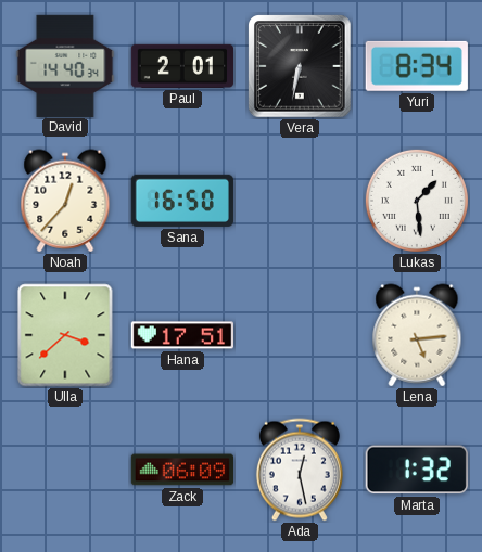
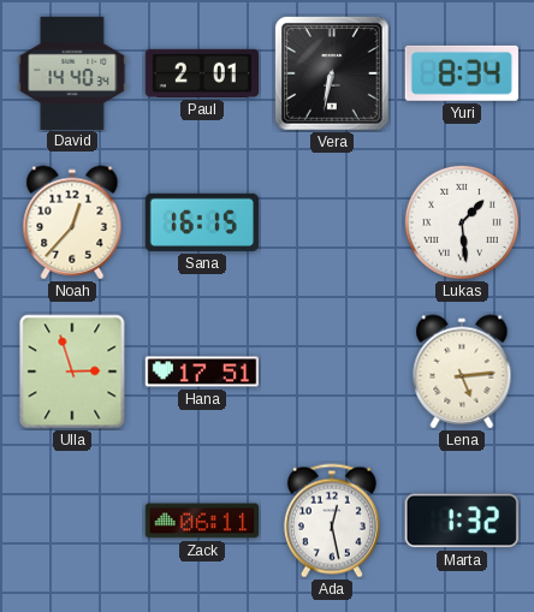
Sana: 16:50 -> 16:15 (202, 222)
Ulla: 3:38 -> 2:57 (72, 372)
Zack: 06:09 -> 06:11 (201, 521)
